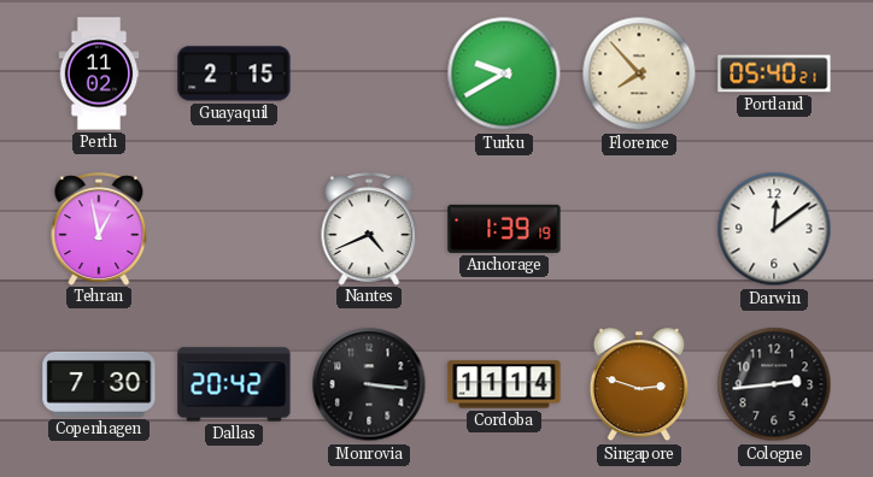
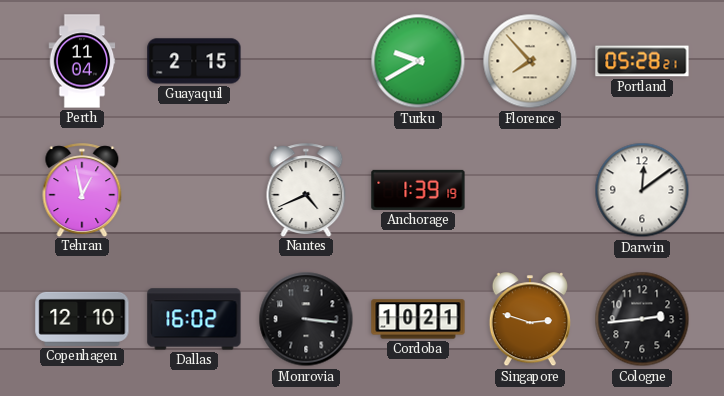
Perth: 11:02 -> 11:04 (82, 61)
Portland: 05:40 -> 05:28 (642, 61)
Copenhagen: 7:30 -> 12:10 (82, 319)
Dallas: 20:42 -> 16:02 (194, 319)
Cordoba: 11:14 -> 10:21 (418, 319)
